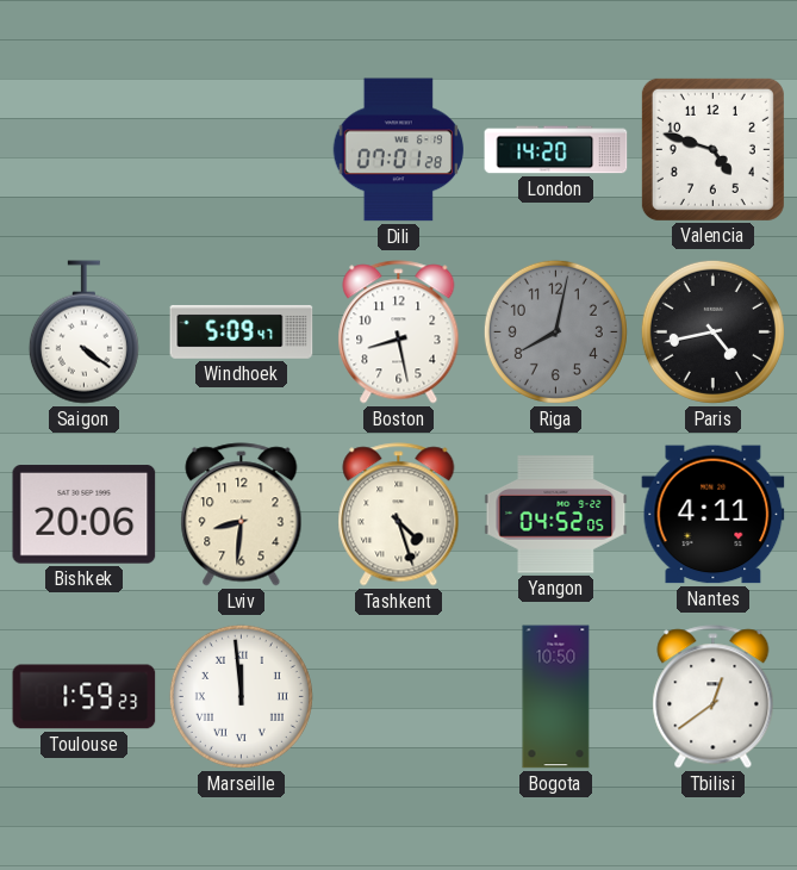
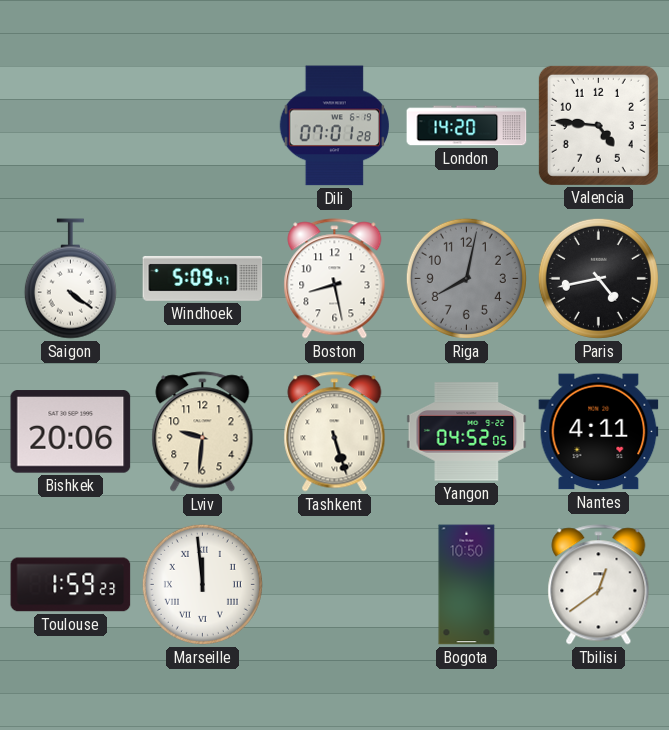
Valencia: 4:48 -> 4:46 (598, 125)
Lviv: 8:31 -> 9:31 (203, 432)
Tashkent: 4:27 -> 5:27 (335, 432)
